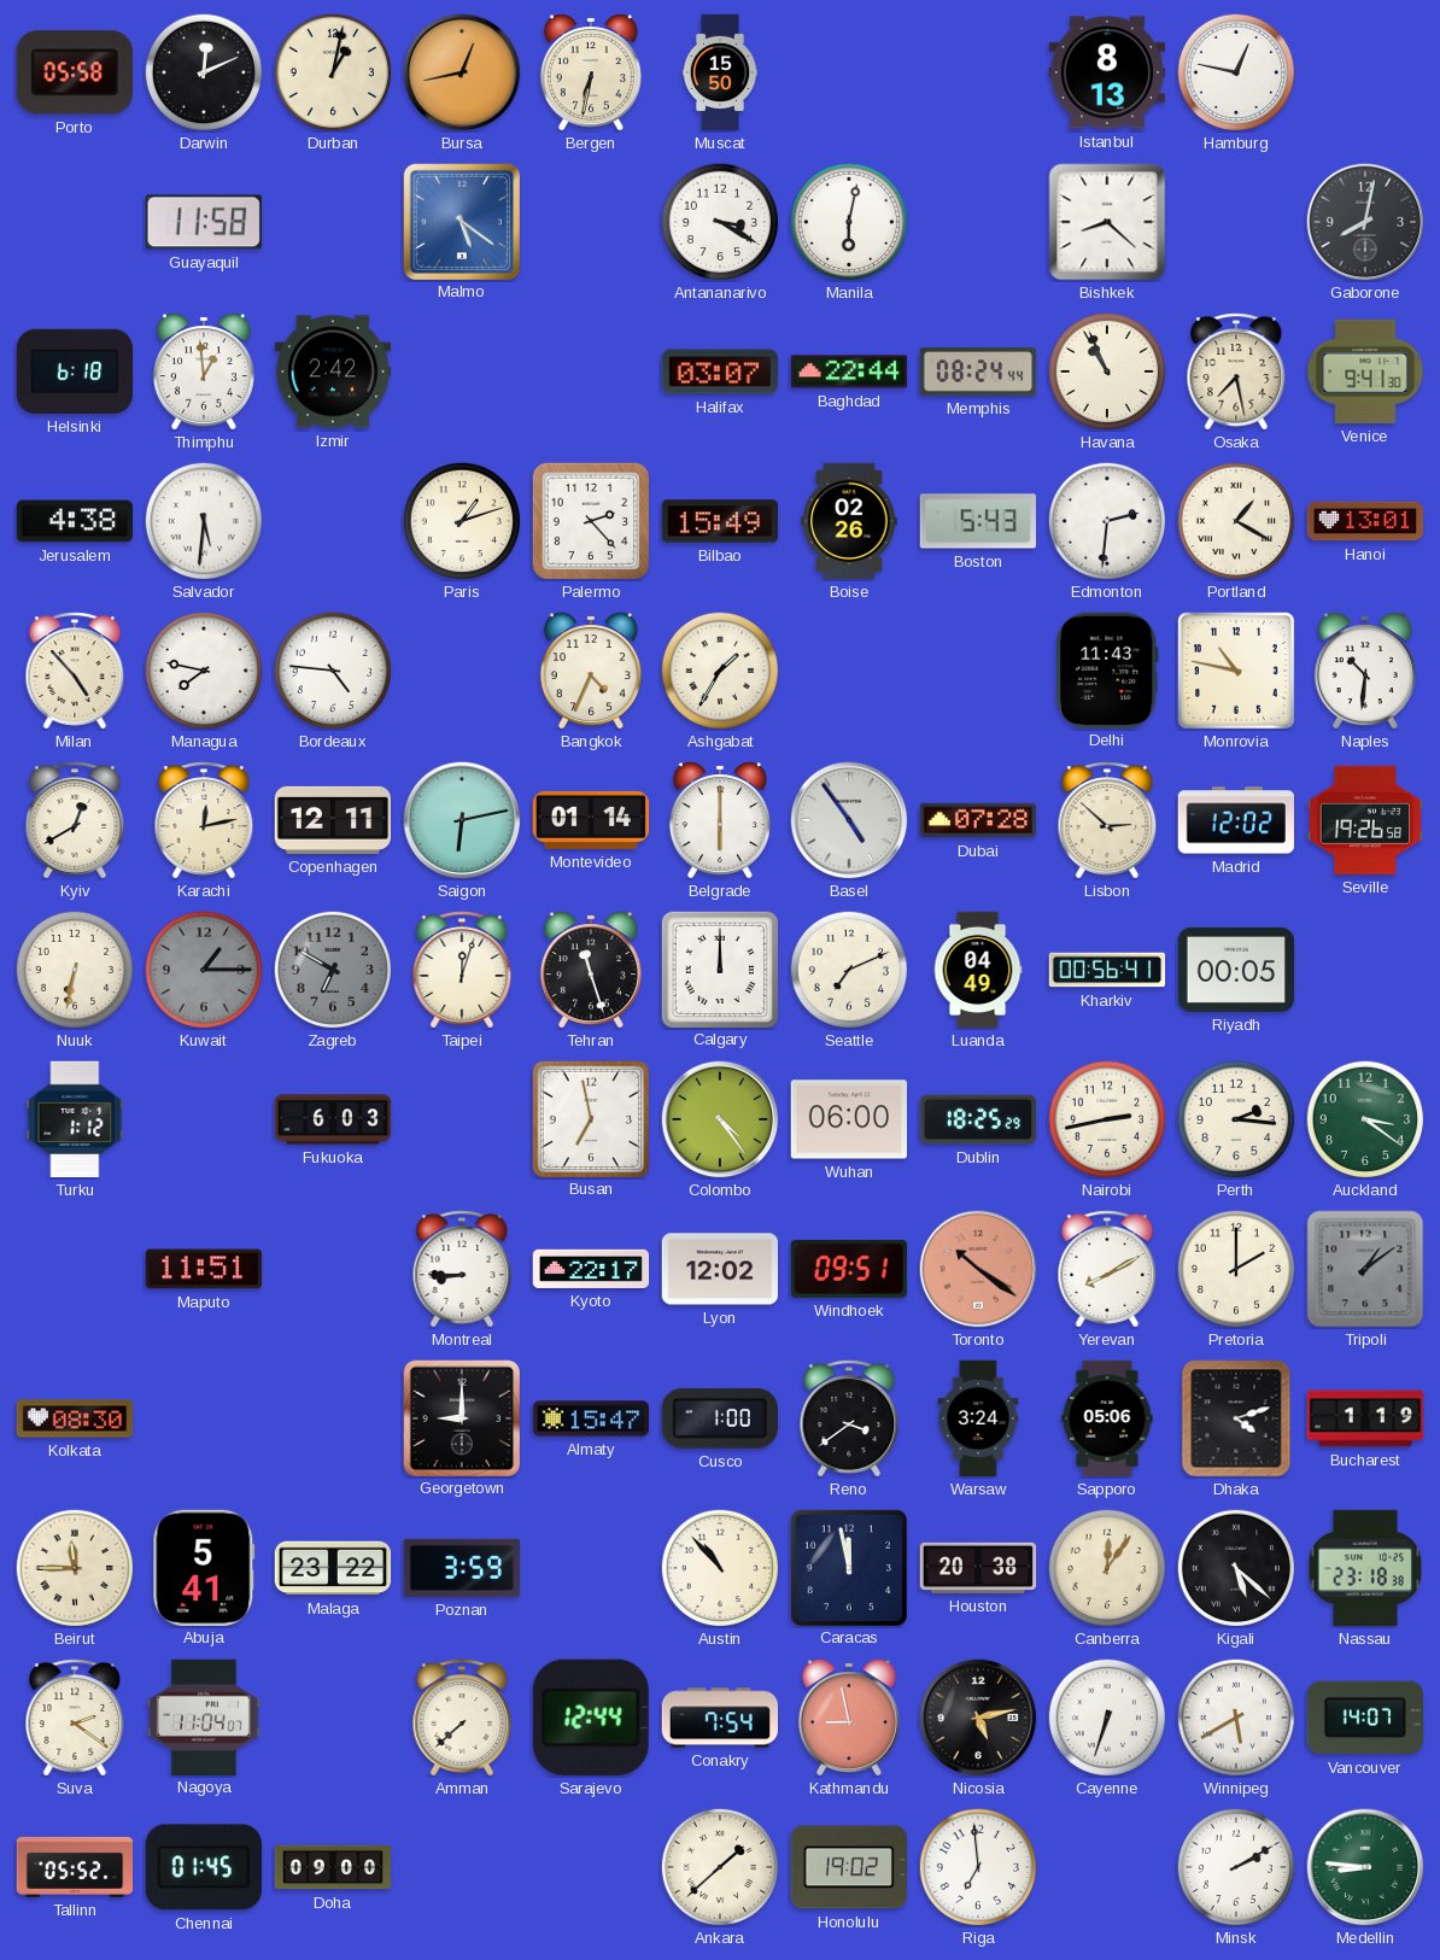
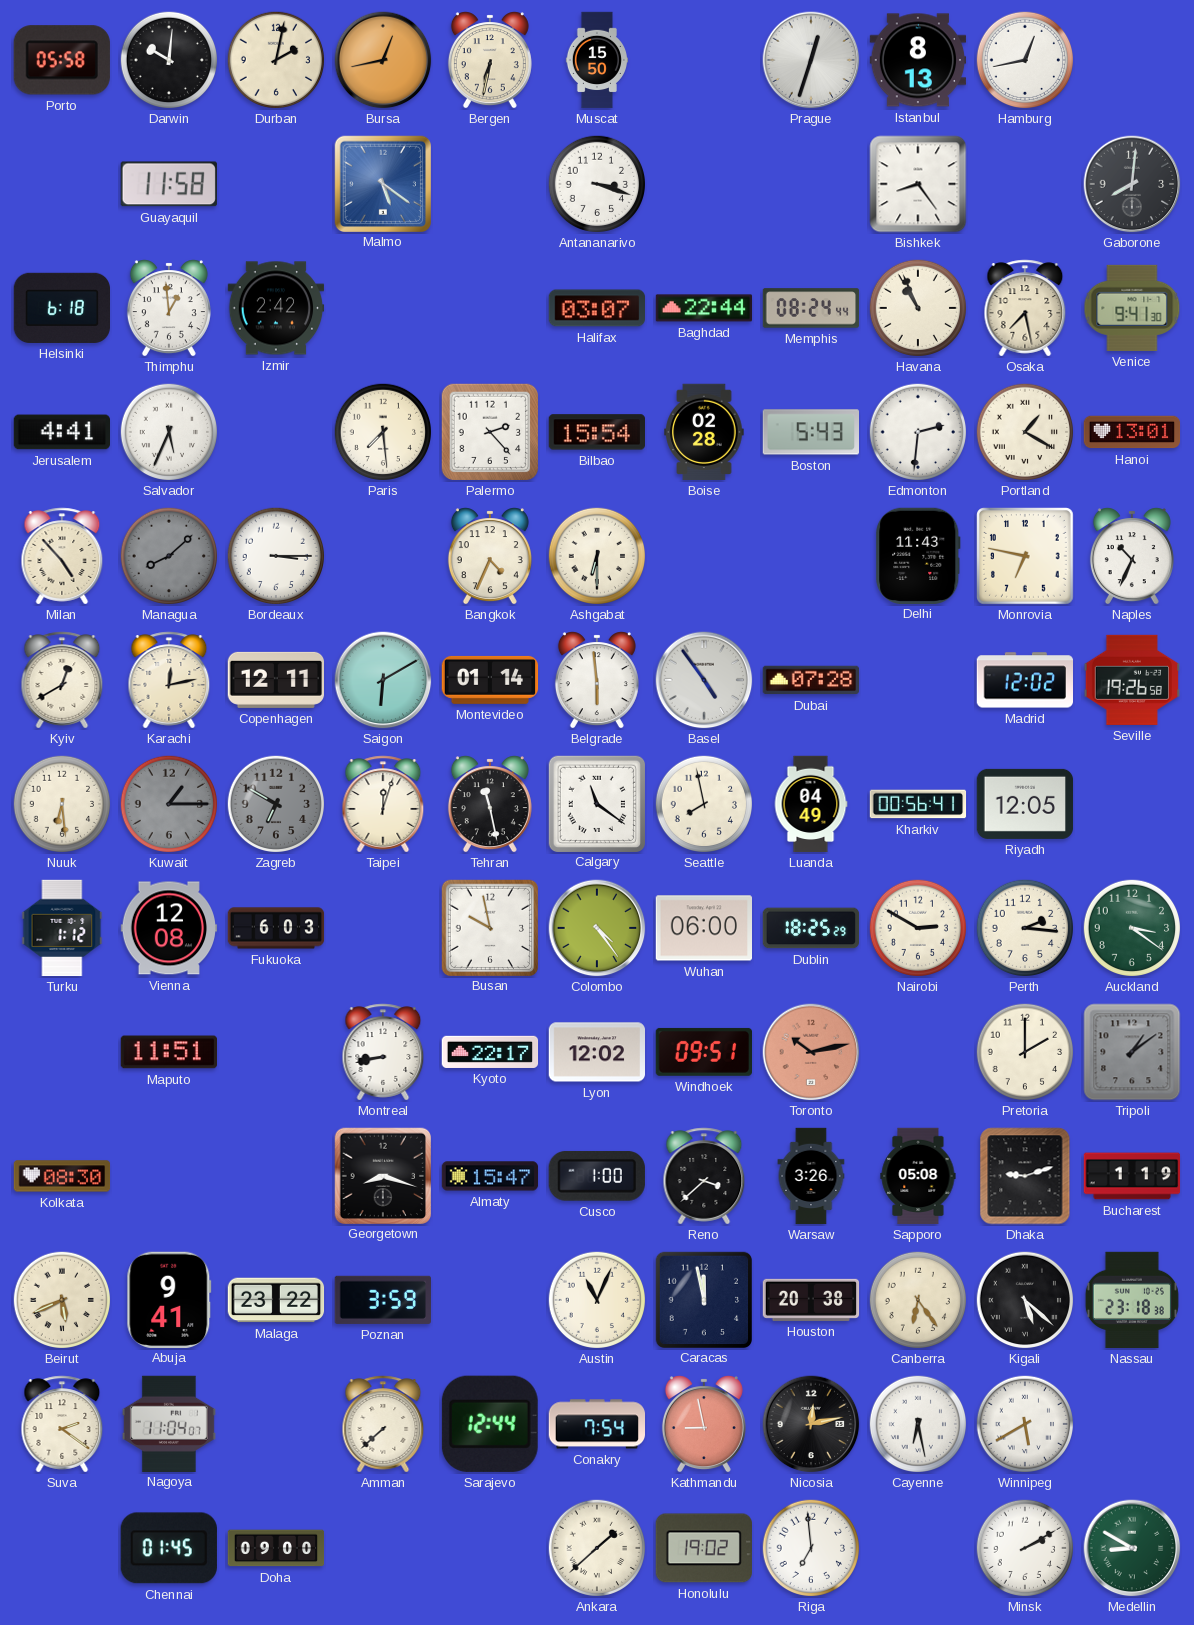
Darwin: 12:11 -> 10:01 (169, 60)
Durban: 1:02 -> 2:02 (276, 60)
Prague: none -> 12:33 (811, 60)
Hamburg: 12:47 -> 12:43 (1025, 60)
Antananarivo: 3:20 -> 3:18 (597, 184)
Manila: 6:02 -> none (849, 222)
Bishkek: 8:22 -> 8:24 (918, 184)
Gaborone: 8:02 -> 8:01 (1132, 184)
Jerusalem: 4:38 -> 4:41 (61, 432)
Salvador: 5:31 -> 5:34 (169, 432)
Paris: 1:12 -> 7:29 (383, 432)
Bilbao: 15:49 -> 15:54 (596, 432)
Boise: 02:26 -> 02:28 (704, 432)
Managua: 7:47 -> 8:08 (169, 556)
Managua dial: white -> grey (169, 556)
Bordeaux: 4:46 -> 3:15 (276, 556)
Ashgabat: 1:35 -> 6:30 (597, 556)
Monrovia: 10:47 -> 6:47 (1026, 557)
Naples: 10:31 -> 10:34 (1132, 556)
Saigon: 6:13 -> 6:10 (383, 680)
Belgrade: 6:00 -> 5:59 (597, 680)
Lisbon: 2:52 -> none (1107, 820)
Nuuk: 6:32 -> 6:29 (62, 804)
Tehran: 11:27 -> 11:28 (490, 804)
Calgary: 12:00 -> 11:21 (596, 803)
Seattle: 7:11 -> 7:58 (704, 804)
Riyadh: 00:05 -> 12:05 (1025, 804)
Vienna: none -> 12:08 (169, 928)
Busan: 6:58 -> 9:58 (489, 927)
Nairobi: 2:43 -> 2:50 (918, 928)
Montreal: 8:45 -> 8:43 (383, 1052)
Toronto: 10:21 -> 10:13 (811, 1052)
Yerevan: 8:10 -> none (1107, 1269)
Georgetown: 9:00 -> 8:18 (382, 1175)
Reno: 3:39 -> 3:38 (704, 1176)
Warsaw: 3:24 -> 3:26 (811, 1176)
Sapporo: 05:06 -> 05:08 (918, 1176)
Dhaka: 4:12 -> 9:12 (1025, 1176)
Beirut: 11:45 -> 5:41 (62, 1300)
Abuja: 5:41 -> 9:41 (169, 1299)
Austin: 10:53 -> 11:04 (597, 1300)
Canberra: 12:06 -> 6:24 (918, 1300)
Nicosia: 5:13 -> 12:13 (811, 1424)
Cayenne: 6:33 -> 6:28 (918, 1424)
Vancouver: 14:07 -> none (1365, 1718)
Tallinn: 05:52 -> none (75, 1867)
Medellin: 8:46 -> 8:50 (1132, 1548)
